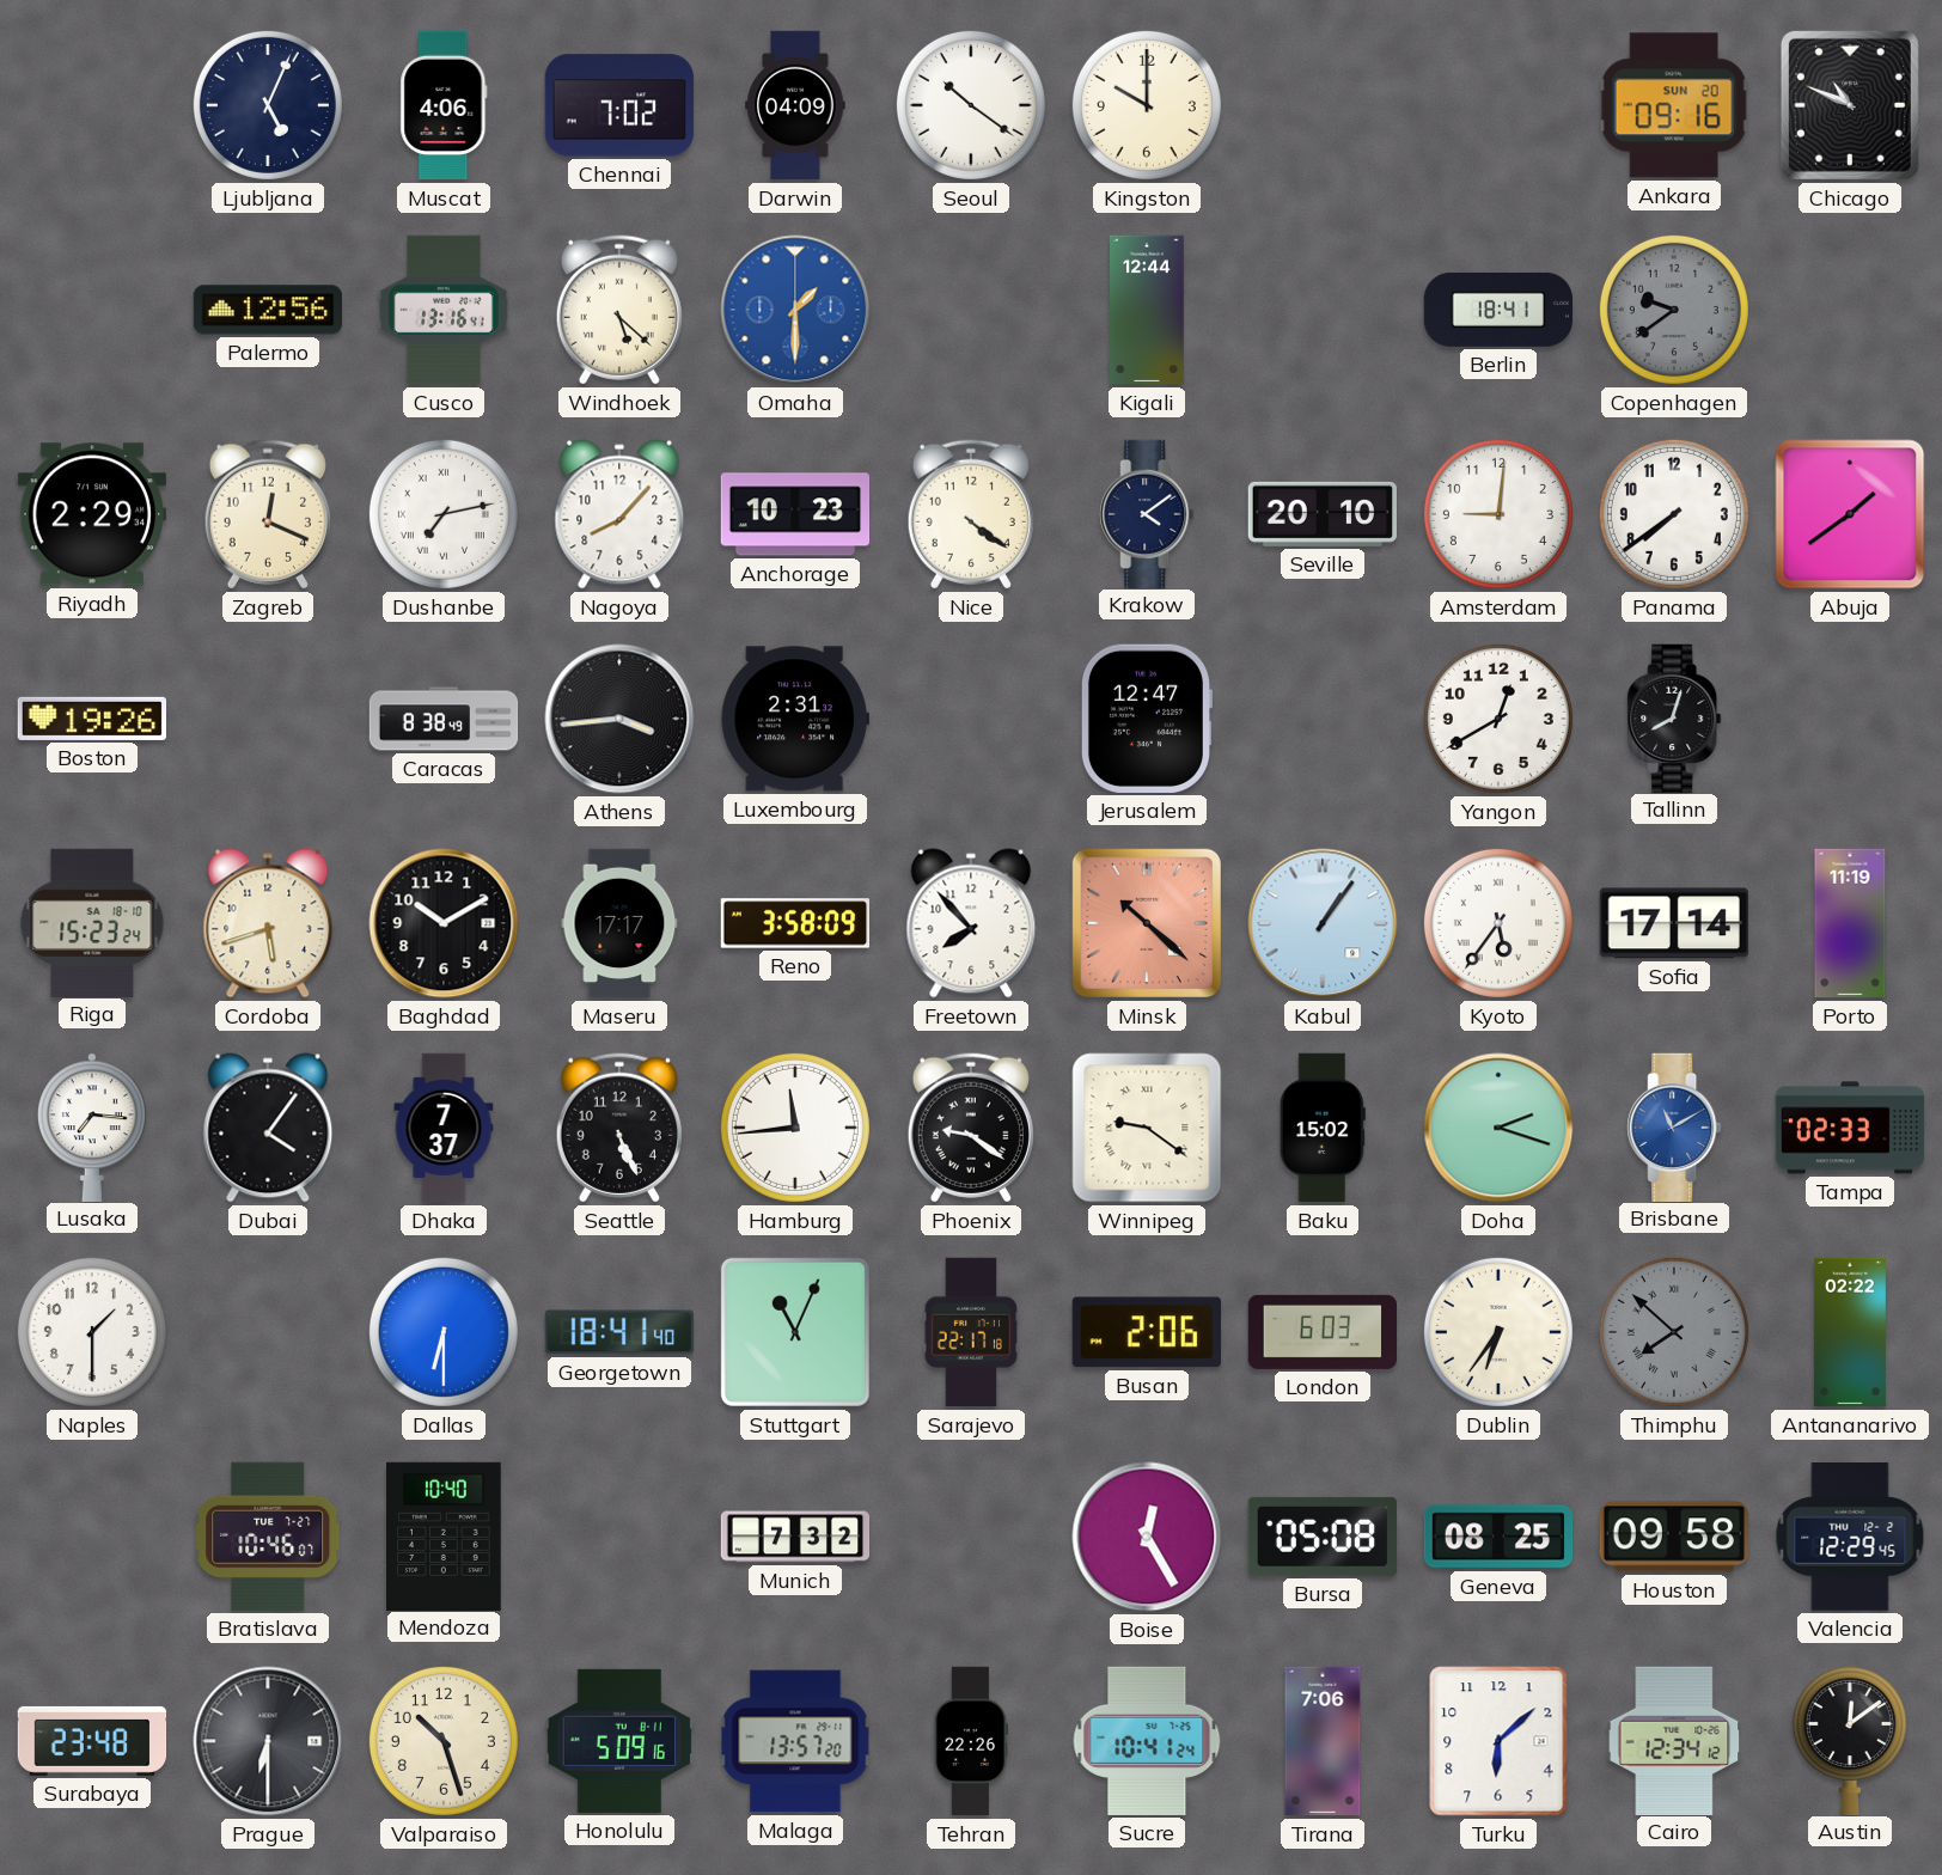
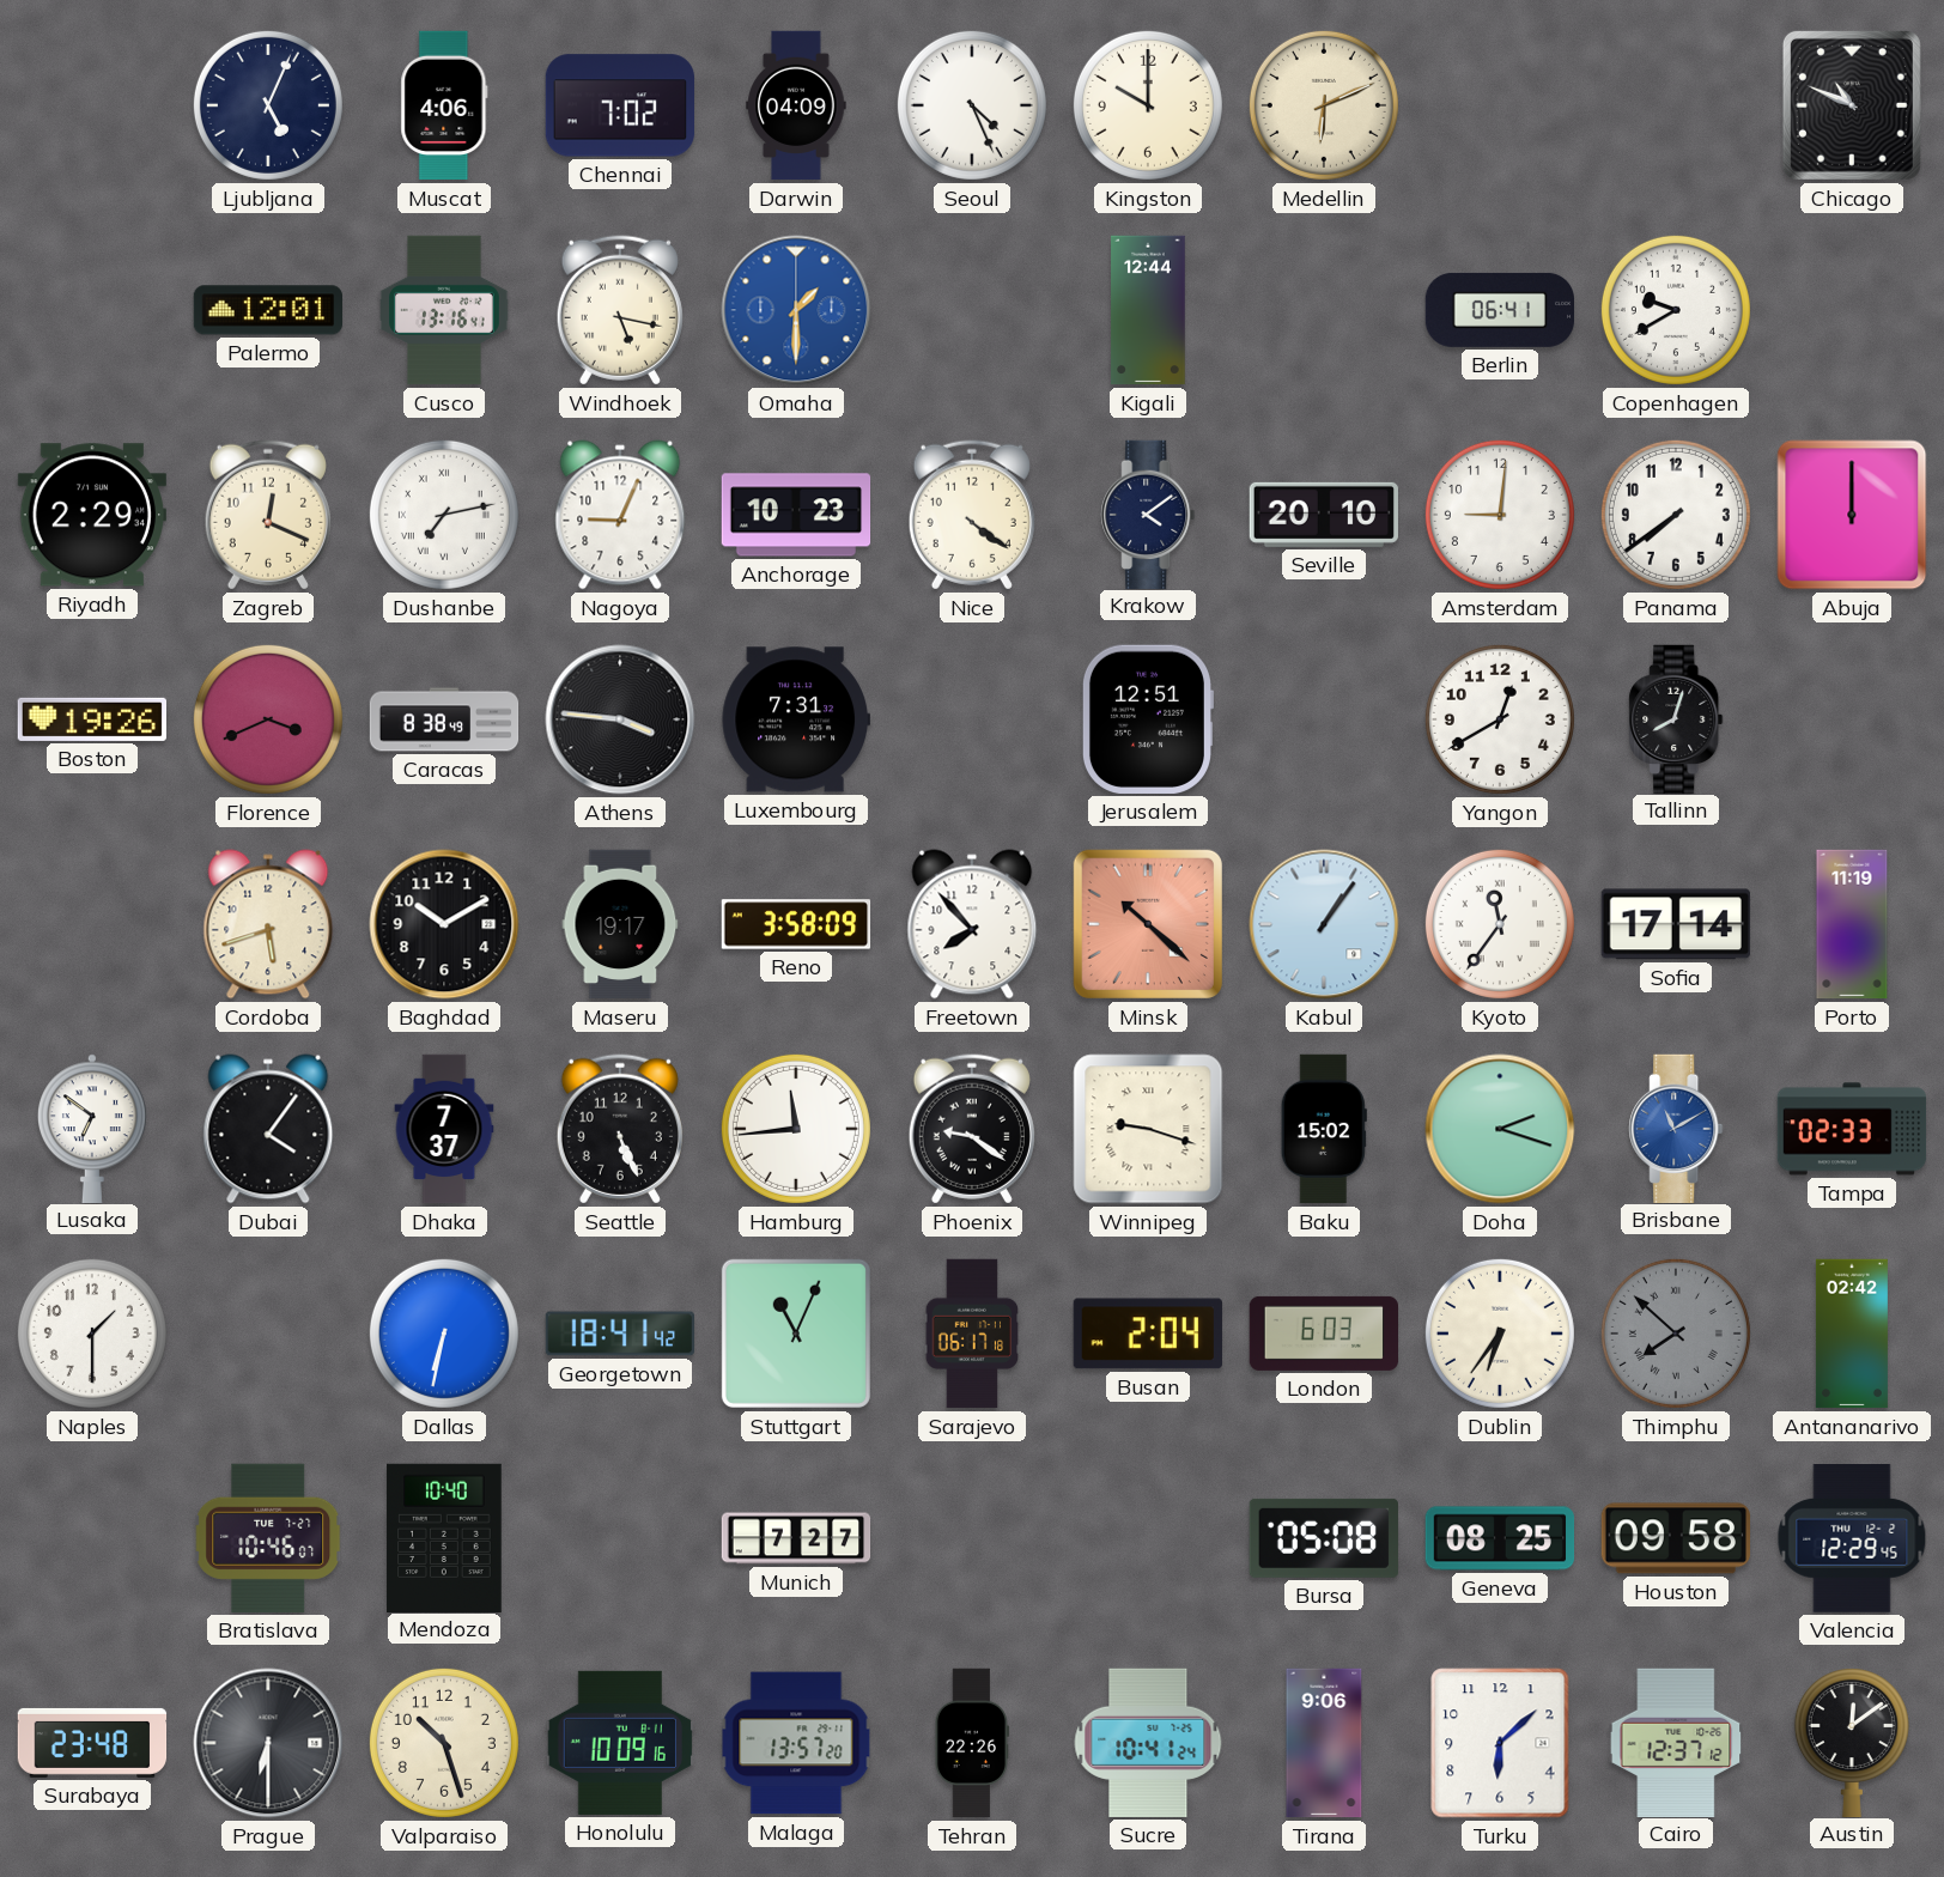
Seoul: 10:21 -> 4:26 (972, 105)
Medellin: none -> 6:11 (1324, 105)
Ankara: 09:16 -> none (1674, 105)
Palermo: 12:56 -> 12:01 (267, 310)
Windhoek: 5:22 -> 5:17 (620, 310)
Berlin: 18:41 -> 06:41 (1499, 310)
Copenhagen: 9:39 -> 9:40 (1676, 310)
Copenhagen dial: grey -> white (1676, 310)
Nagoya: 8:07 -> 9:04 (620, 515)
Abuja: 1:39 -> 12:00 (1852, 515)
Florence: none -> 3:41 (268, 719)
Athens: 3:44 -> 3:46 (620, 719)
Luxembourg: 2:31 -> 7:31 (795, 719)
Jerusalem: 12:47 -> 12:51 (1147, 719)
Riga: 15:23 -> none (92, 922)
Maseru: 17:17 -> 19:17 (620, 924)
Kyoto: 5:36 -> 11:36 (1500, 924)
Lusaka: 7:16 -> 6:51 (92, 1128)
Winnipeg: 9:21 -> 9:18 (1148, 1129)
Dallas: 6:30 -> 6:32 (444, 1334)
Georgetown: 18:41:40 -> 18:41:42 (619, 1334)
Sarajevo: 22:17 -> 06:17 (972, 1334)
Busan: 2:06 -> 2:04 (1148, 1334)
Antananarivo: 02:22 -> 02:42 (1852, 1334)
Munich: 7:32 -> 7:27 (796, 1538)
Boise: 12:25 -> none (1147, 1537)
Honolulu: 5:09 -> 10:09 (619, 1743)
Tirana: 7:06 -> 9:06 (1324, 1743)
Cairo: 12:34 -> 12:37 (1676, 1742)
